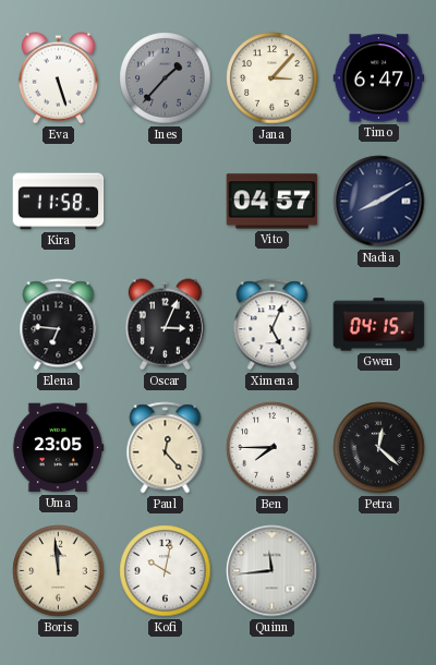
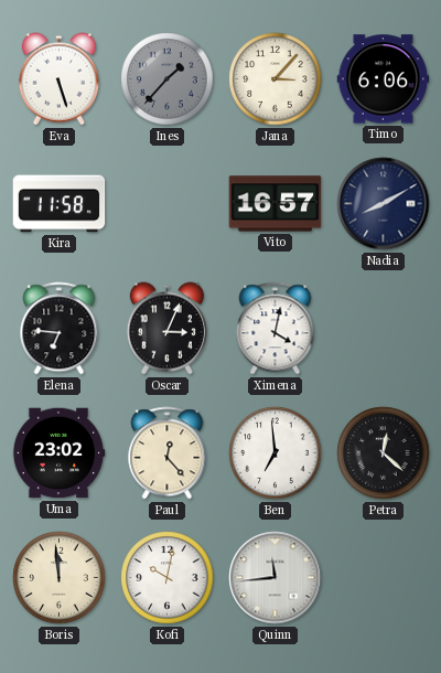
Timo: 6:47 -> 6:06 (384, 79)
Vito: 04:57 -> 16:57 (276, 204)
Ximena: 5:04 -> 4:02 (276, 329)
Gwen: 04:15 -> none (379, 325)
Uma: 23:05 -> 23:02 (58, 453)
Ben: 7:45 -> 6:59 (276, 453)
